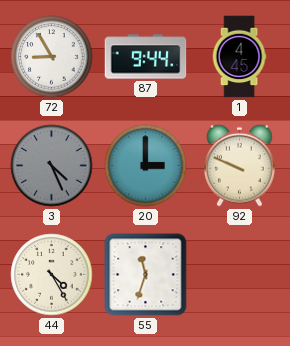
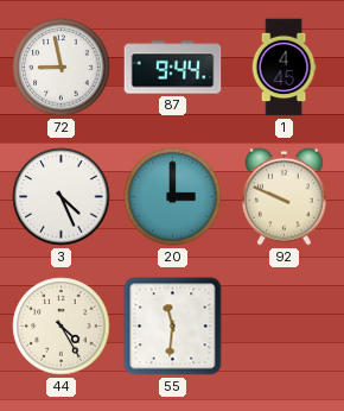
72: 8:55 -> 8:58 (62, 68)
3 dial: grey -> white (62, 197)
55: 11:33 -> 11:31 (173, 327)
